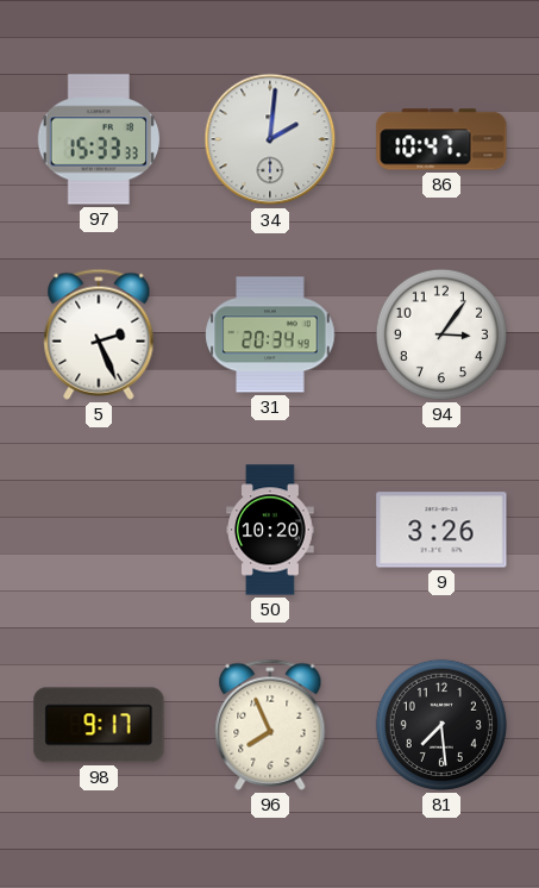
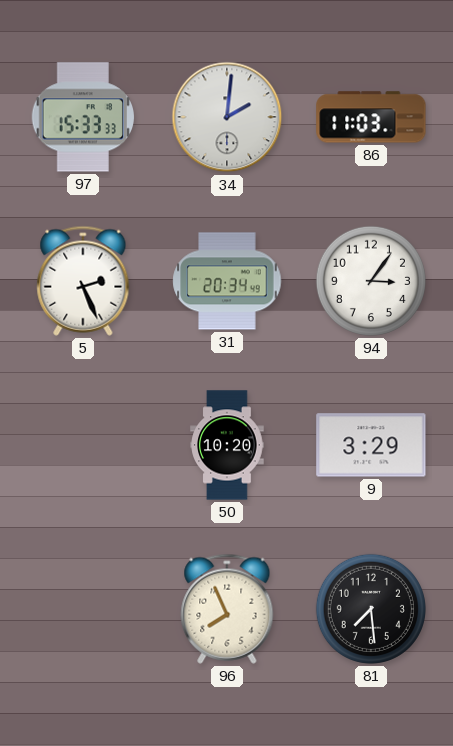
86: 10:47 -> 11:03 (371, 117)
9: 3:26 -> 3:29 (371, 445)
98: 9:17 -> none (99, 725)
